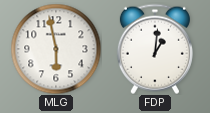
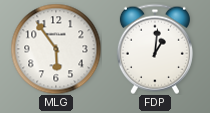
MLG: 5:58 -> 5:54 (56, 49)
